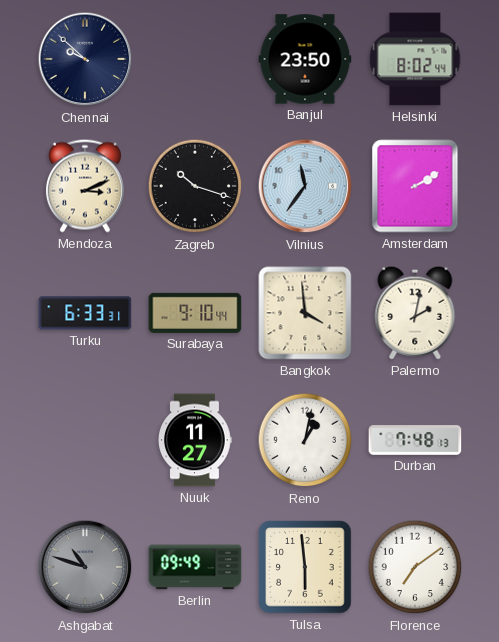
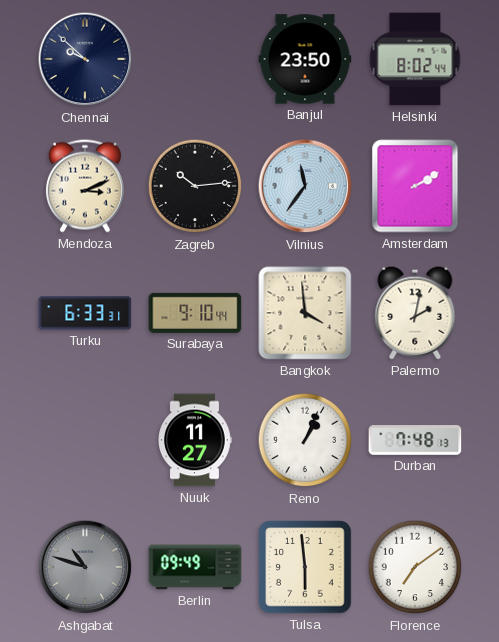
Zagreb: 10:18 -> 10:14 (195, 186)
Reno: 1:02 -> 1:04 (305, 440)
